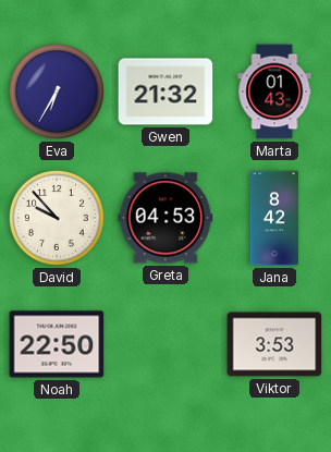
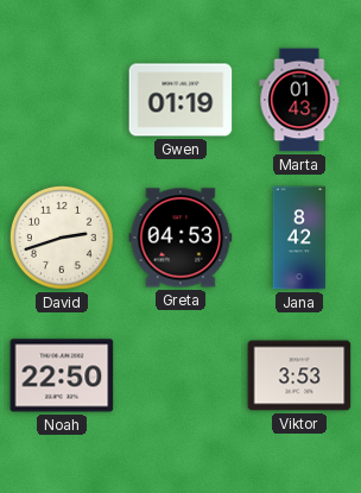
Eva: 6:35 -> none (57, 91)
Gwen: 21:32 -> 01:19 (180, 100)
David: 9:53 -> 2:42 (62, 238)
